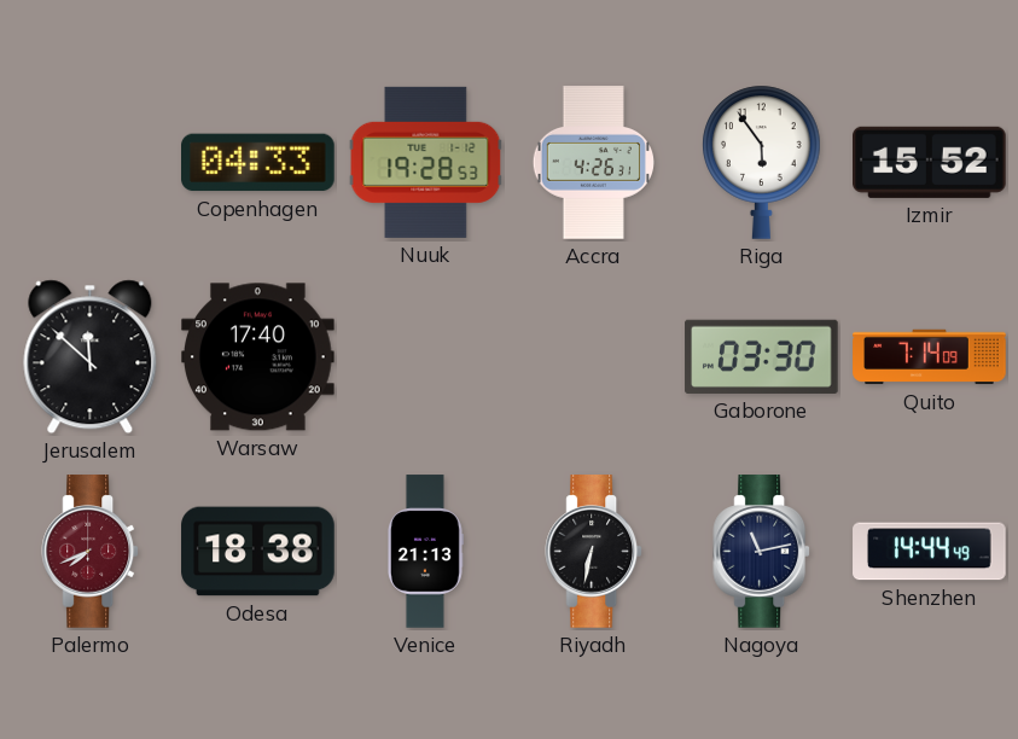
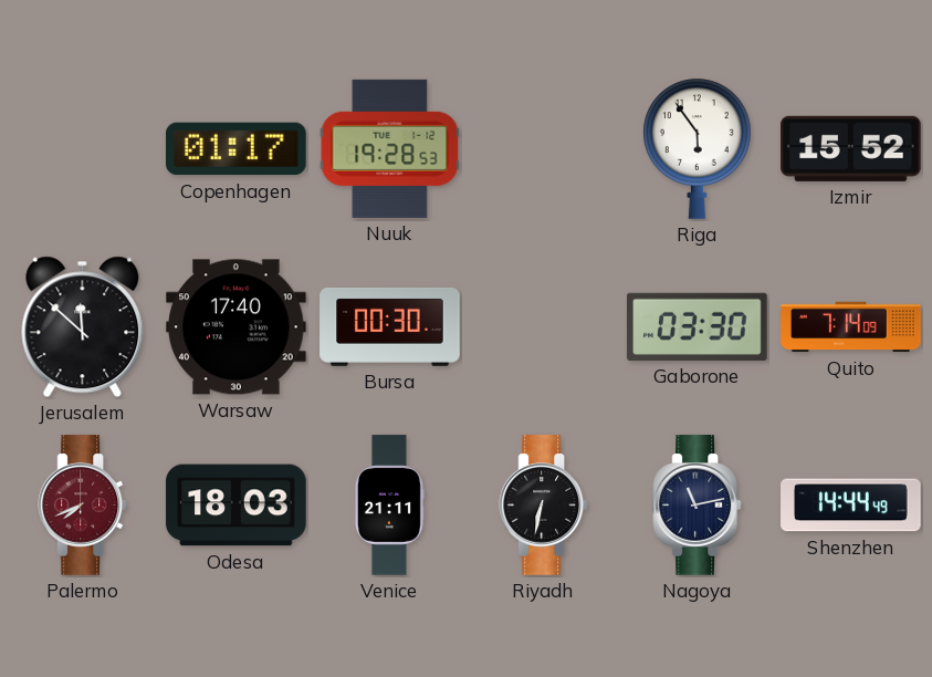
Copenhagen: 04:33 -> 01:17 (237, 149)
Accra: 4:26 -> none (593, 163)
Bursa: none -> 00:30 (390, 326)
Odesa: 18:38 -> 18:03 (237, 506)
Venice: 21:13 -> 21:11 (389, 506)
